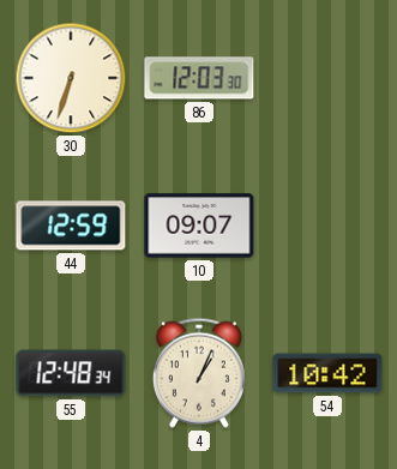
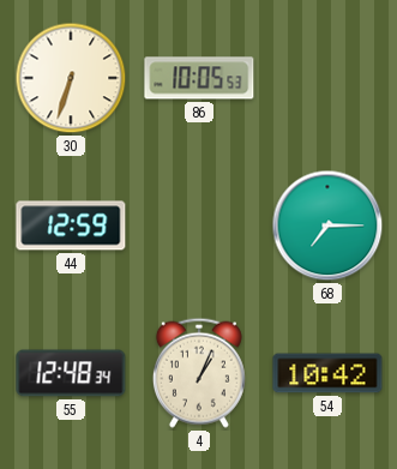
86: 12:03 -> 10:05 (199, 78)
10: 09:07 -> none (199, 226)
68: none -> 7:15 (327, 226)
